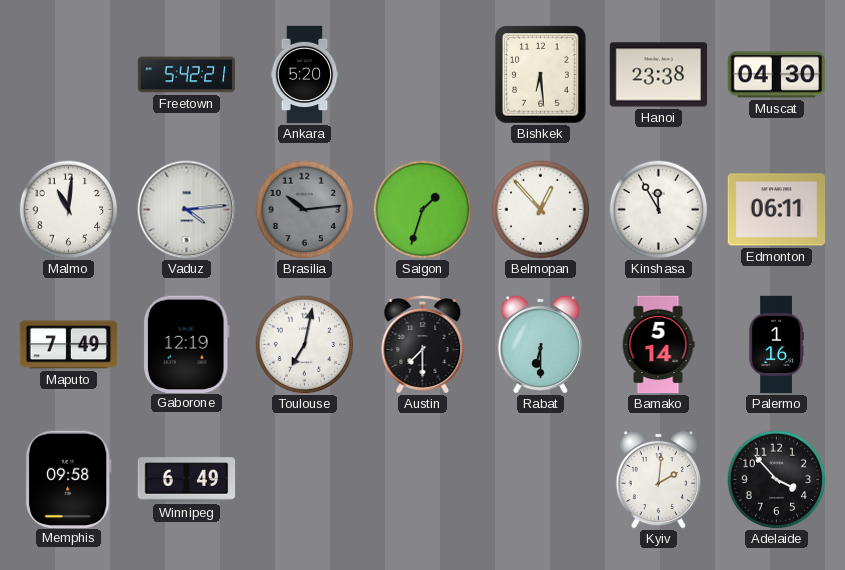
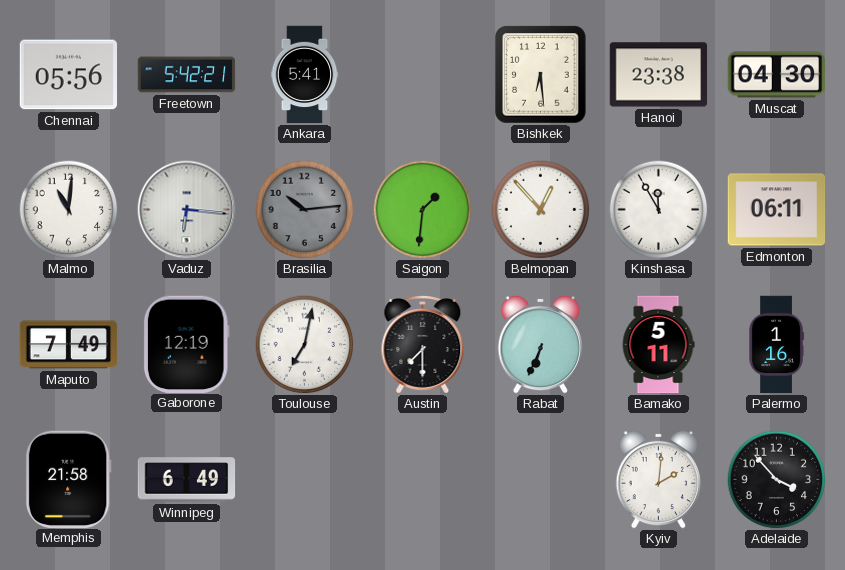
Chennai: none -> 05:56 (69, 75)
Ankara: 5:20 -> 5:41 (305, 75)
Vaduz: 4:14 -> 6:16 (187, 210)
Saigon: 1:33 -> 1:31 (423, 210)
Rabat: 6:30 -> 6:34 (540, 344)
Bamako: 5:14 -> 5:11 (658, 345)
Memphis: 09:58 -> 21:58 (68, 479)
